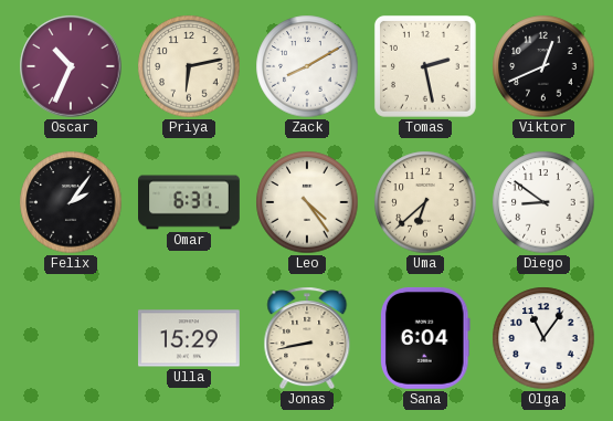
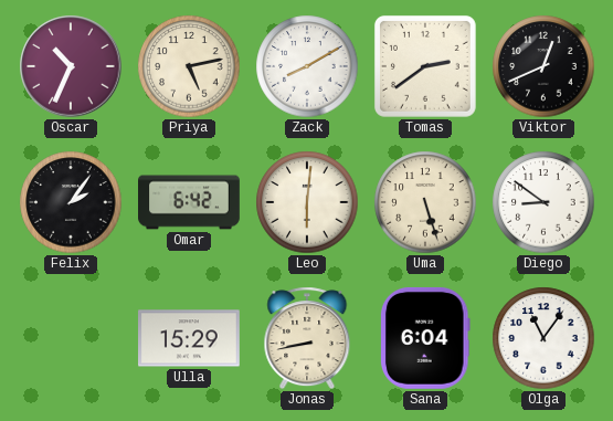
Priya: 6:13 -> 5:13 (189, 66)
Tomas: 2:28 -> 2:39 (425, 66)
Omar: 6:31 -> 6:42 (189, 202)
Leo: 4:24 -> 6:01 (307, 202)
Uma: 6:38 -> 5:27 (425, 202)
